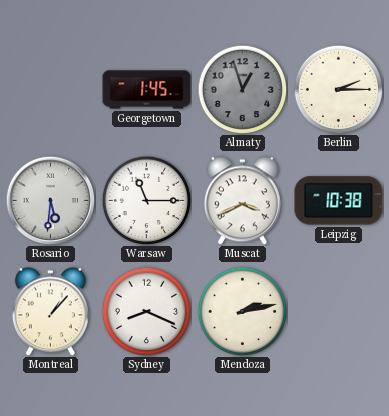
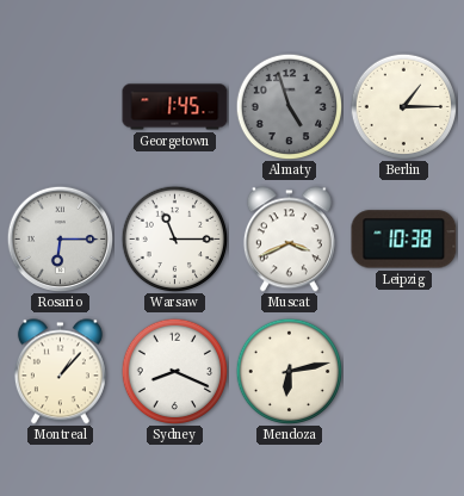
Almaty: 12:57 -> 4:57 (289, 106)
Berlin: 2:15 -> 1:15 (403, 106)
Rosario: 5:31 -> 6:15 (60, 238)
Mendoza: 2:13 -> 6:13 (289, 371)
